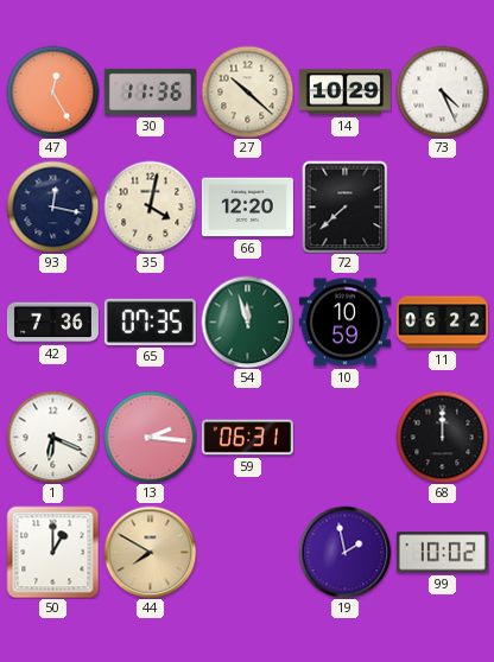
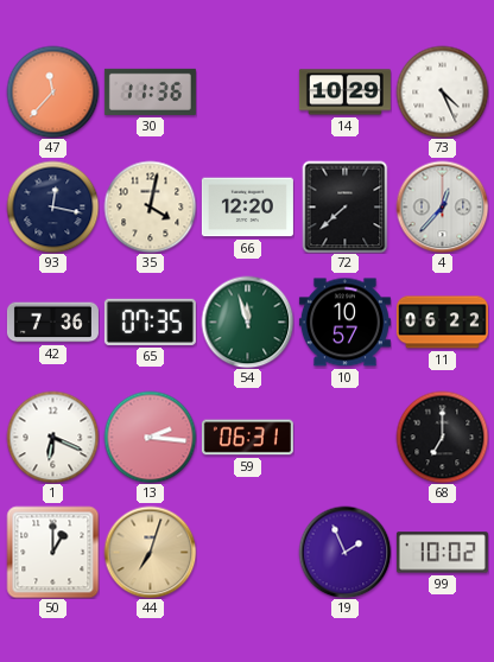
47: 12:25 -> 11:37 (52, 91)
27: 10:22 -> none (247, 91)
4: none -> 12:37 (442, 206)
10: 10:59 -> 10:57 (344, 323)
68: 12:00 -> 7:00 (442, 437)
44: 7:50 -> 7:03 (150, 552)
19: 1:58 -> 1:56 (344, 552)
